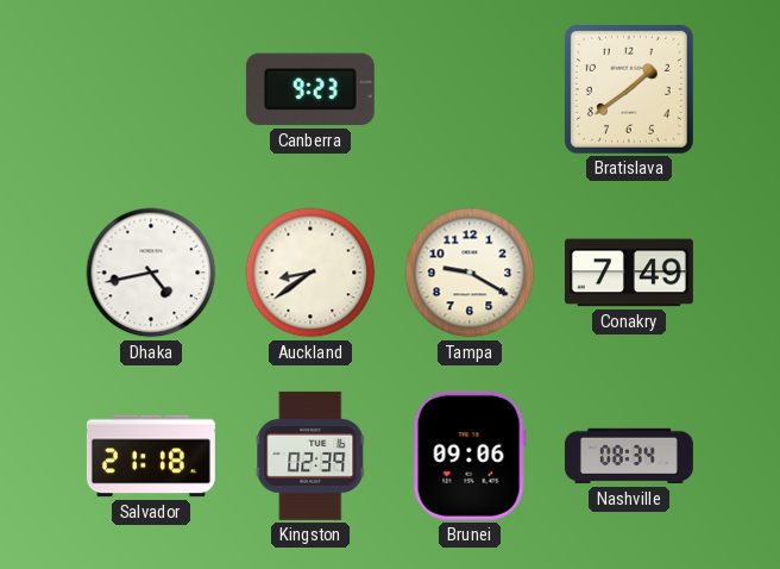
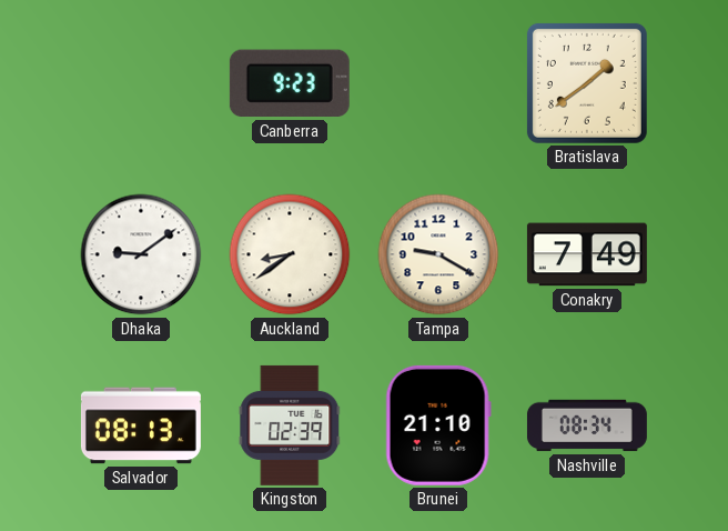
Dhaka: 4:43 -> 9:09 (141, 254)
Salvador: 21:18 -> 08:13 (141, 425)
Brunei: 09:06 -> 21:10 (438, 425)
